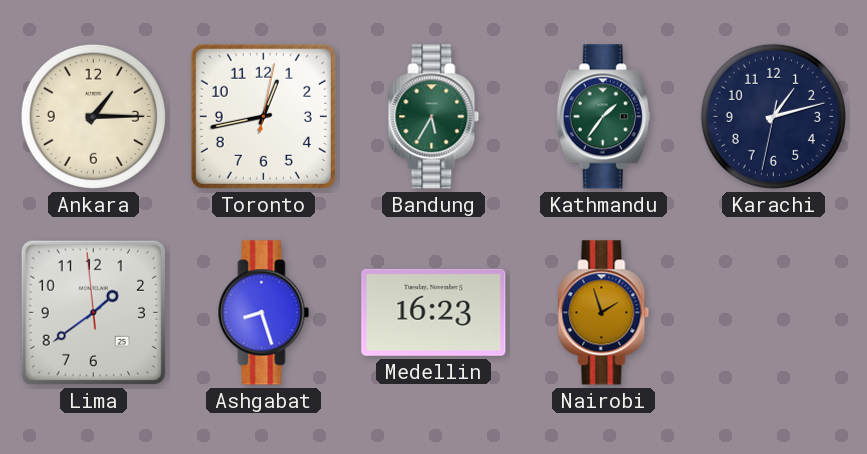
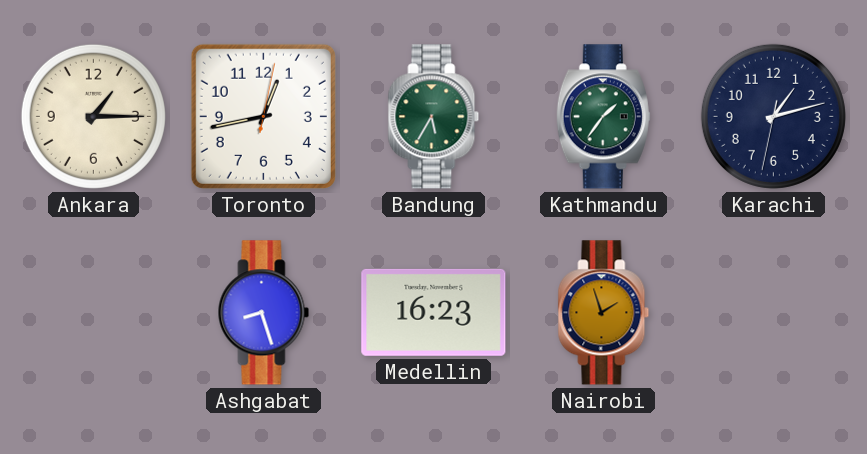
Lima: 1:38 -> none (93, 312)
